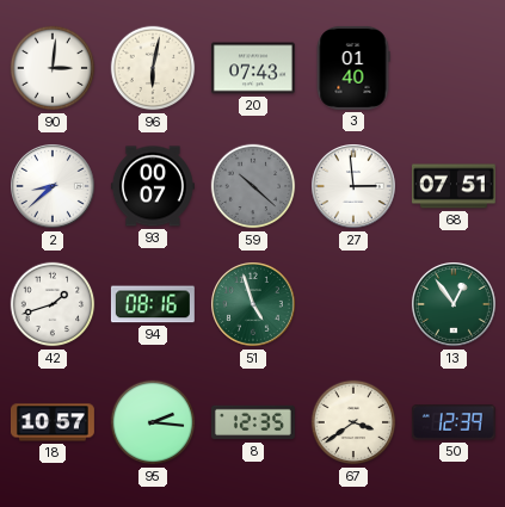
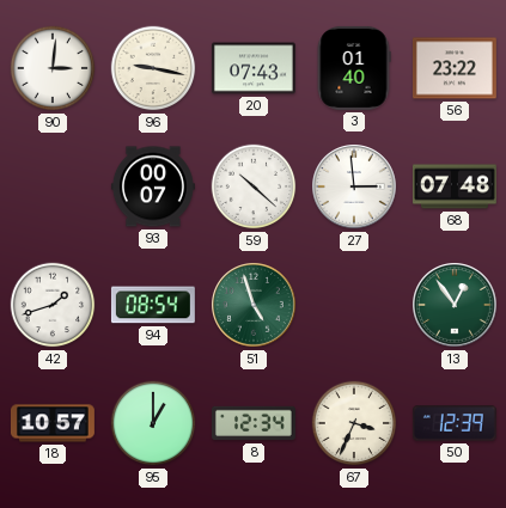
96: 6:02 -> 9:17 (153, 68)
56: none -> 23:22 (455, 68)
2: 8:38 -> none (54, 187)
59 dial: grey -> white (254, 186)
68: 07:51 -> 07:48 (455, 186)
94: 08:16 -> 08:54 (153, 305)
95: 2:16 -> 1:00 (153, 423)
8: 12:35 -> 12:34 (254, 423)
67: 3:39 -> 3:34 (354, 423)
